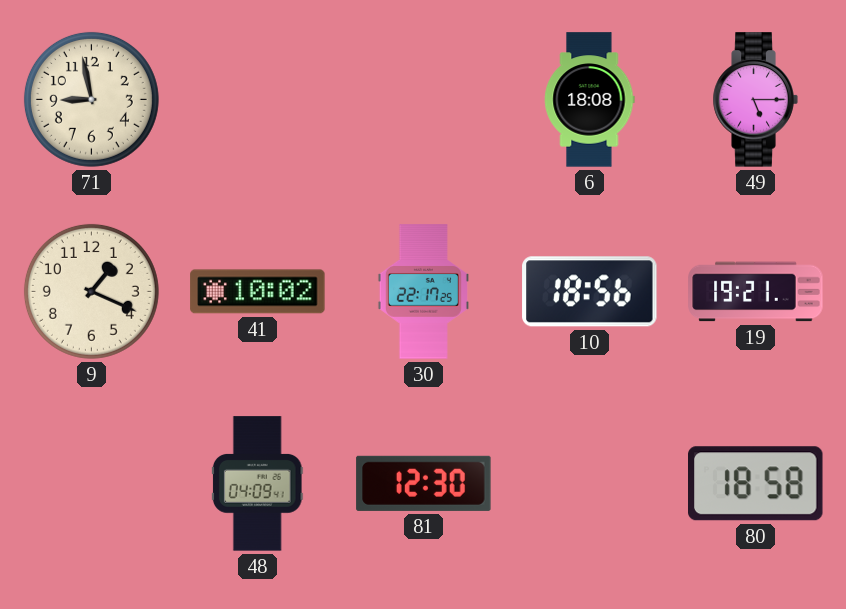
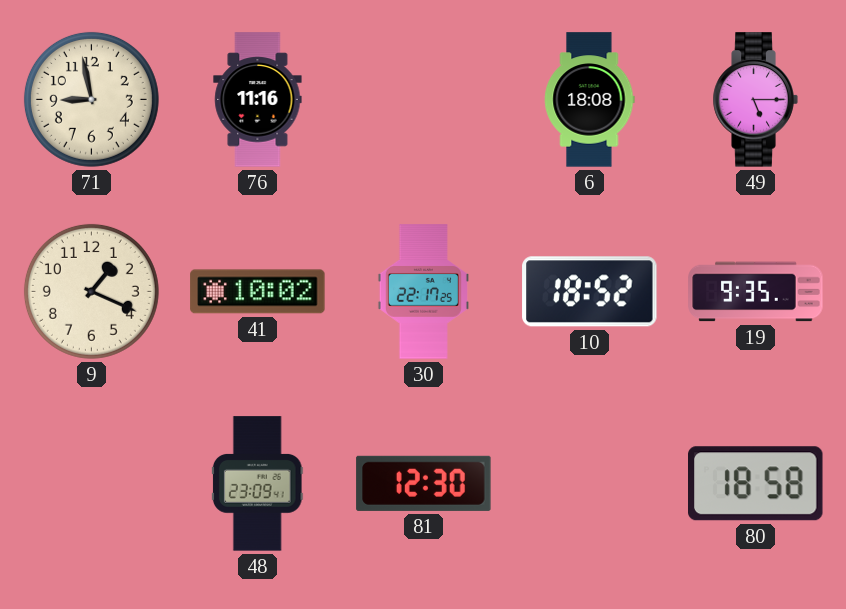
76: none -> 11:16 (258, 100)
10: 18:56 -> 18:52 (590, 292)
19: 19:21 -> 9:35 (756, 292)
48: 04:09 -> 23:09 (257, 484)
